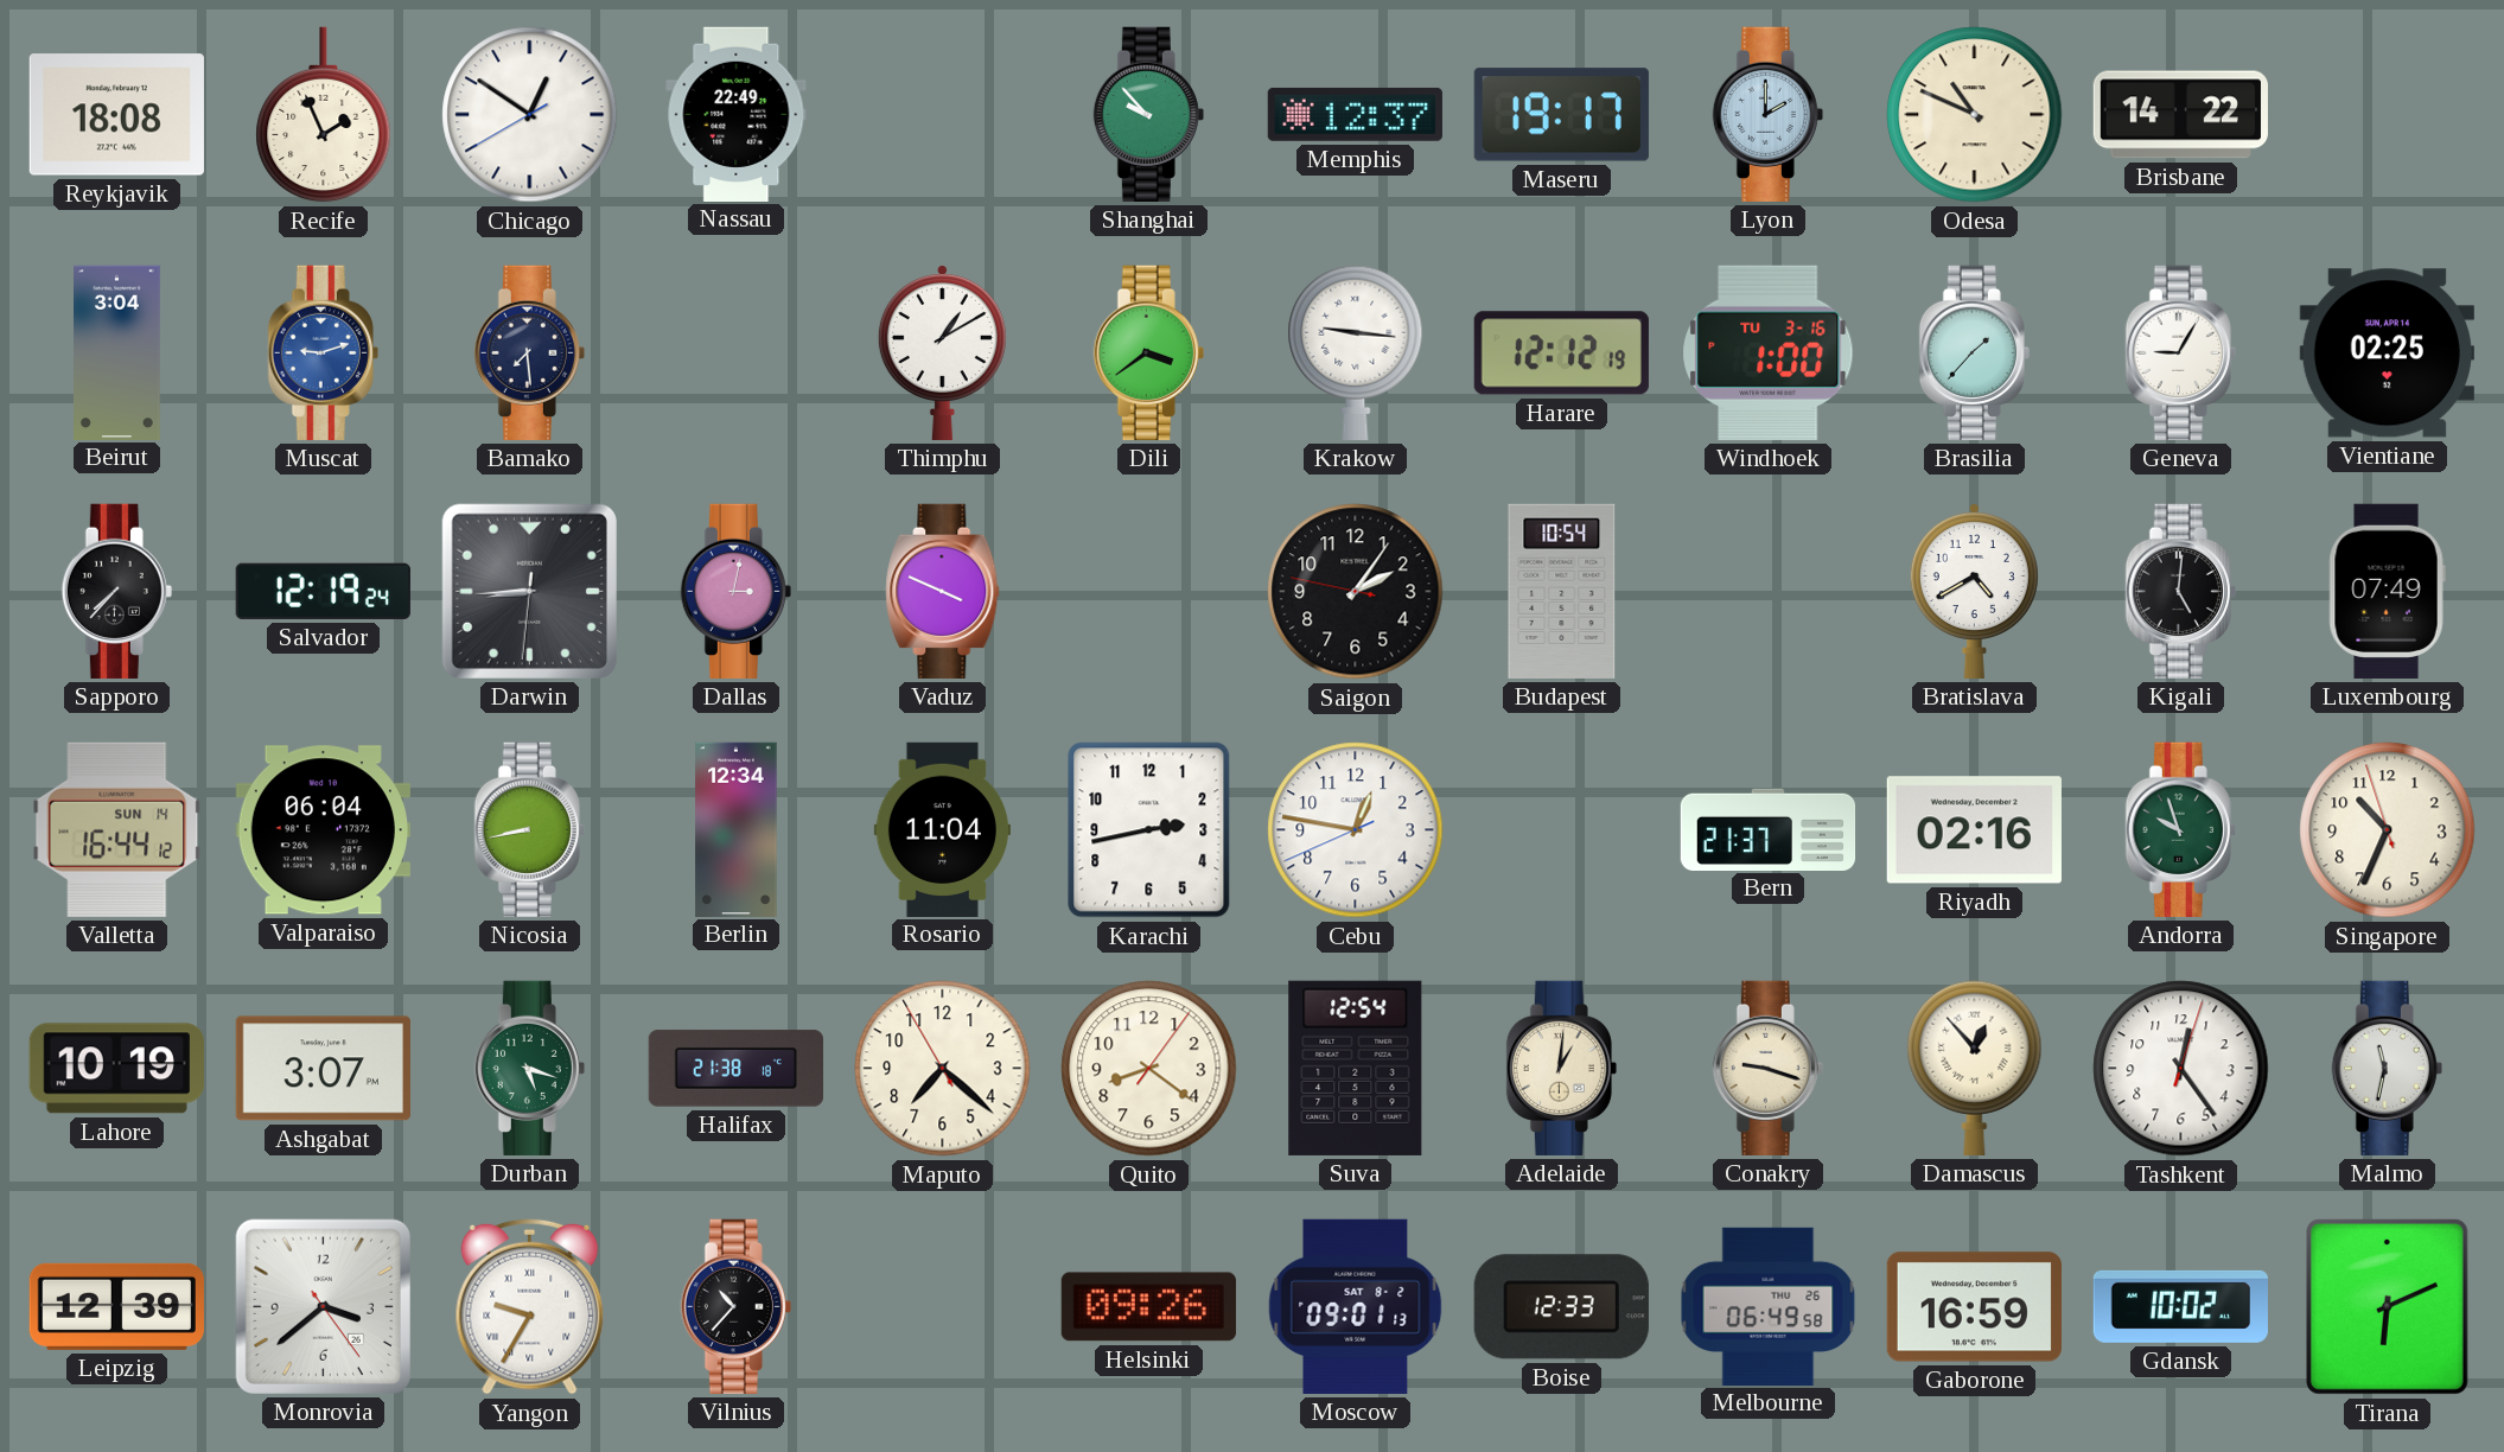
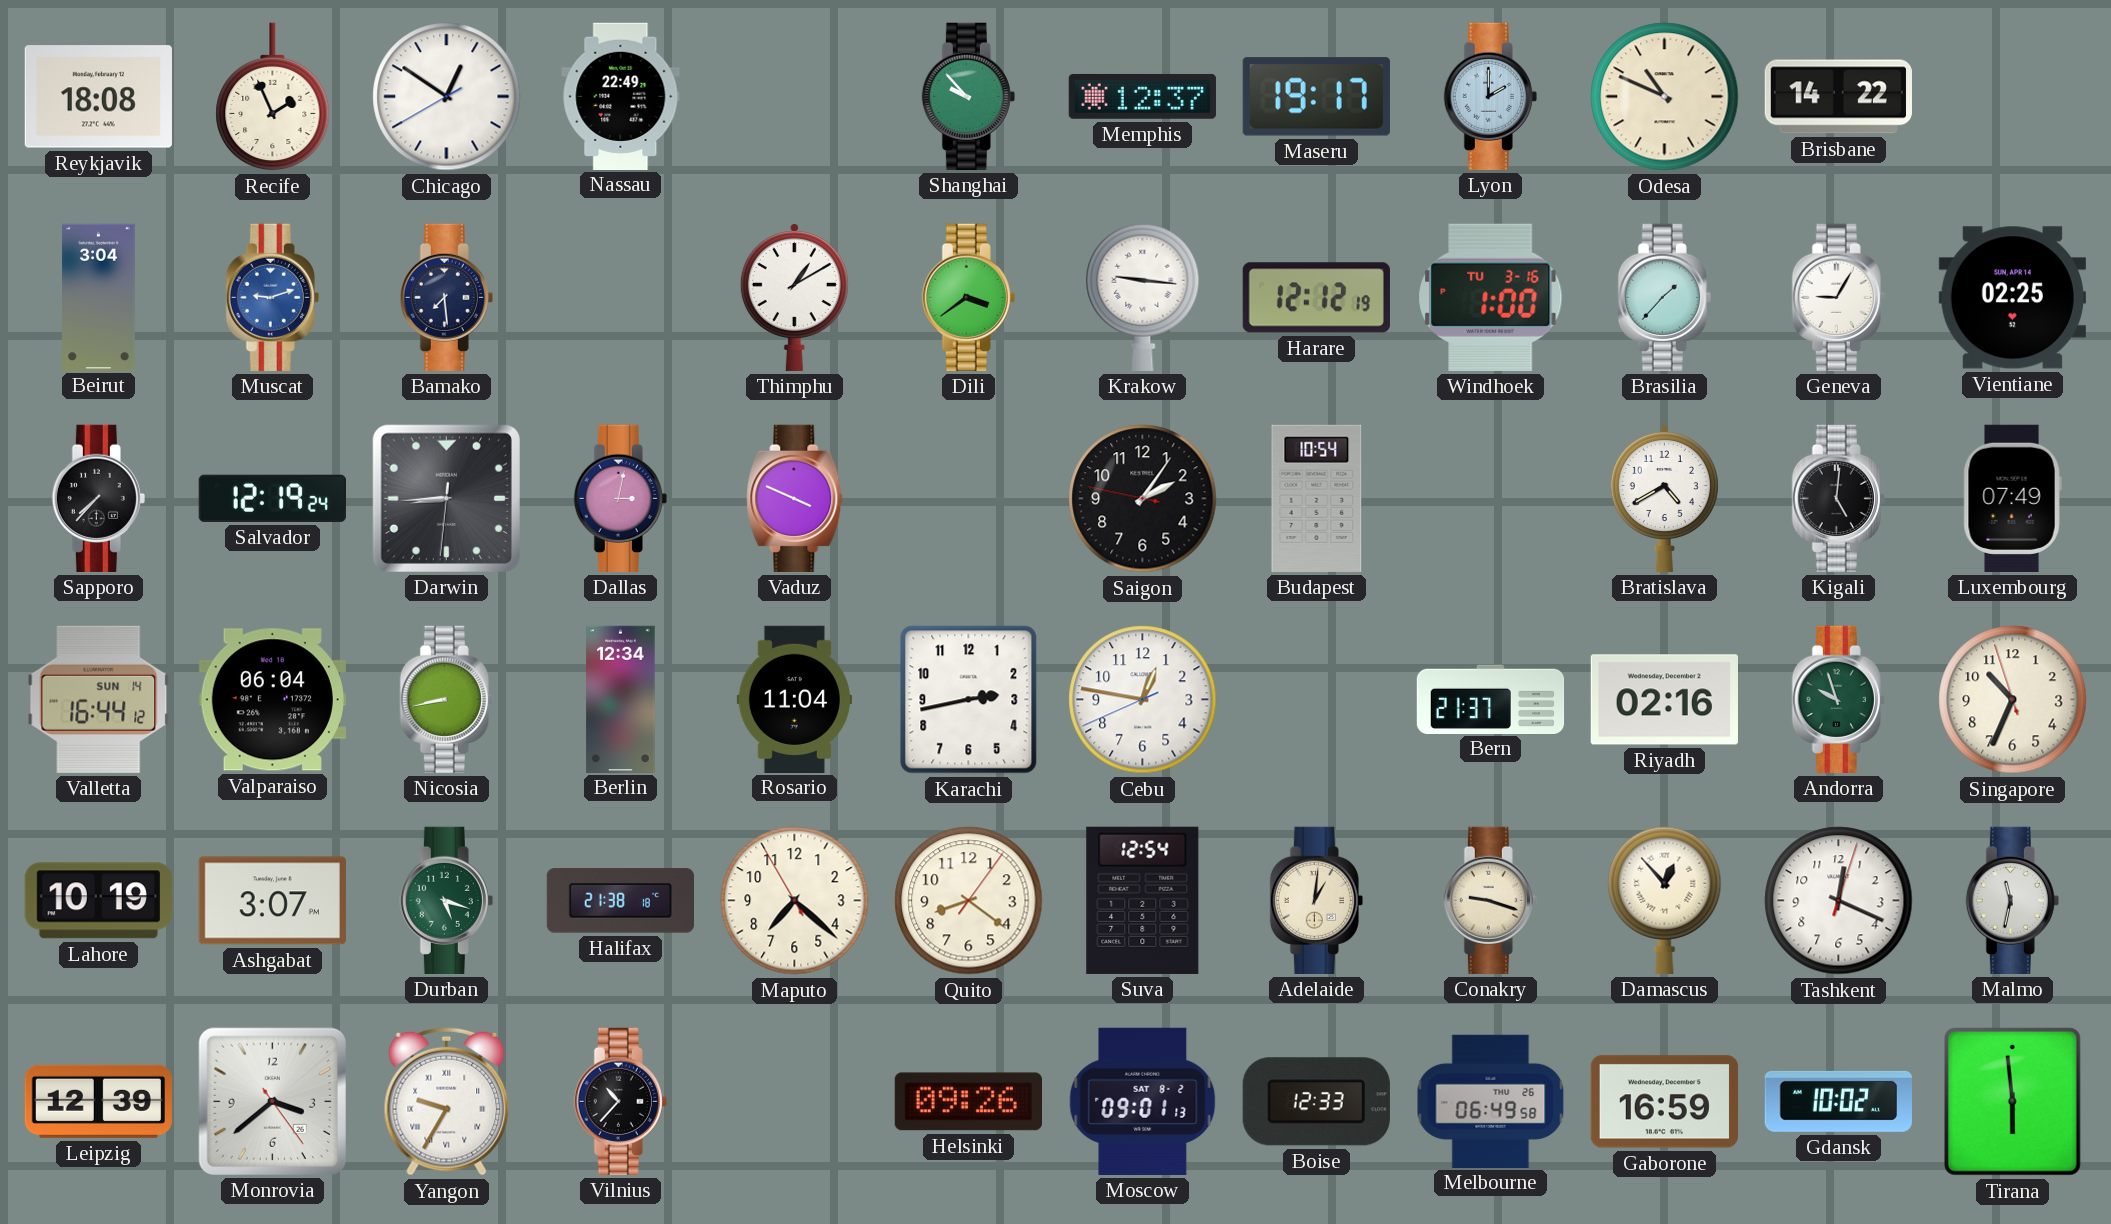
Tashkent: 12:24 -> 12:19 (1839, 901)
Tirana: 6:11 -> 5:59 (2012, 1101)
